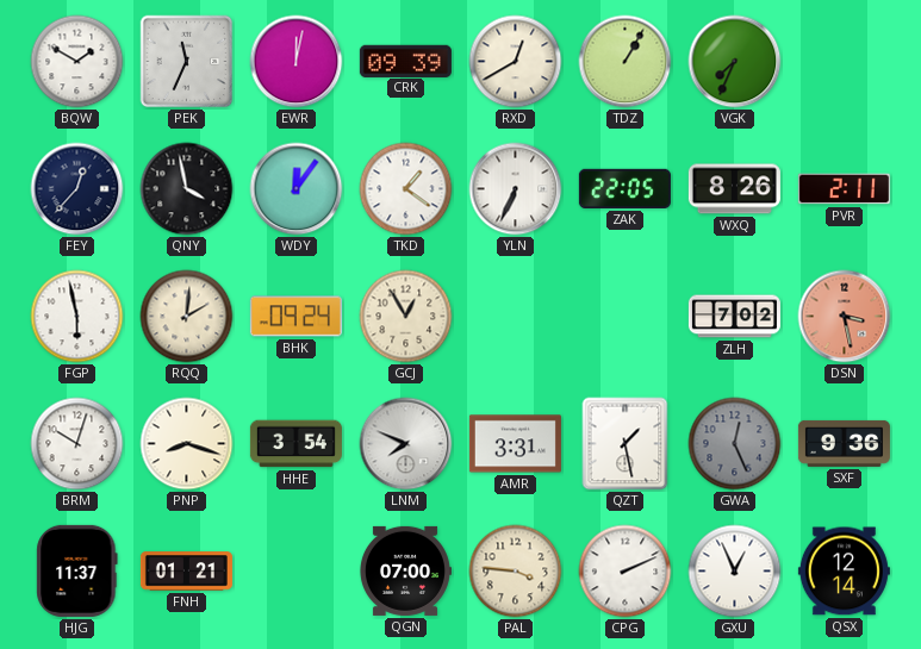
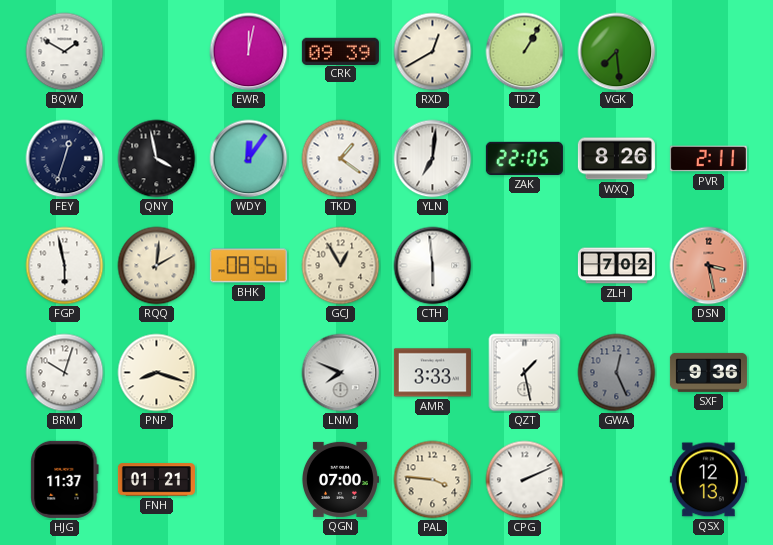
PEK: 11:34 -> none (187, 62)
VGK: 7:34 -> 7:29 (617, 52)
FEY: 12:37 -> 12:33 (65, 159)
YLN: 6:34 -> 7:01 (433, 159)
BHK: 09:24 -> 08:56 (248, 266)
CTH: none -> 5:59 (433, 266)
HHE: 3:54 -> none (295, 444)
AMR: 3:31 -> 3:33 (432, 373)
GXU: 12:56 -> none (735, 572)
QSX: 12:14 -> 12:13 (708, 480)
